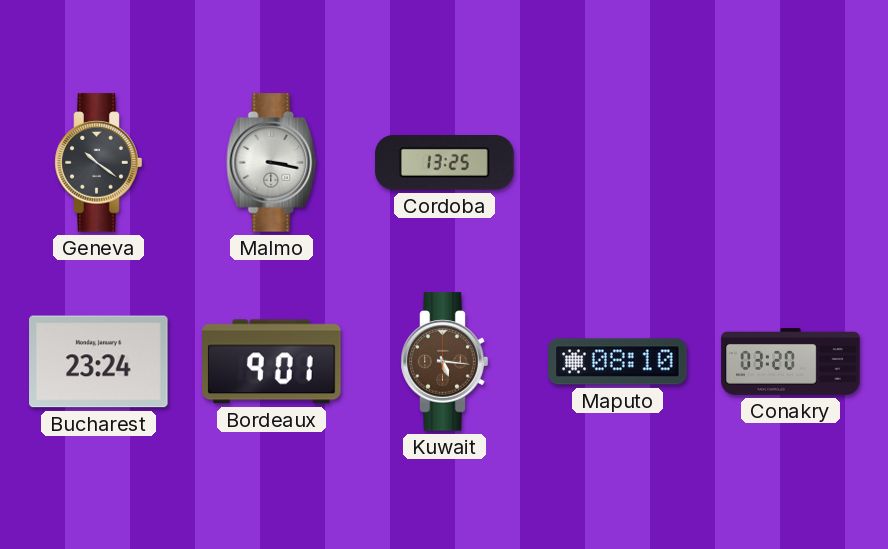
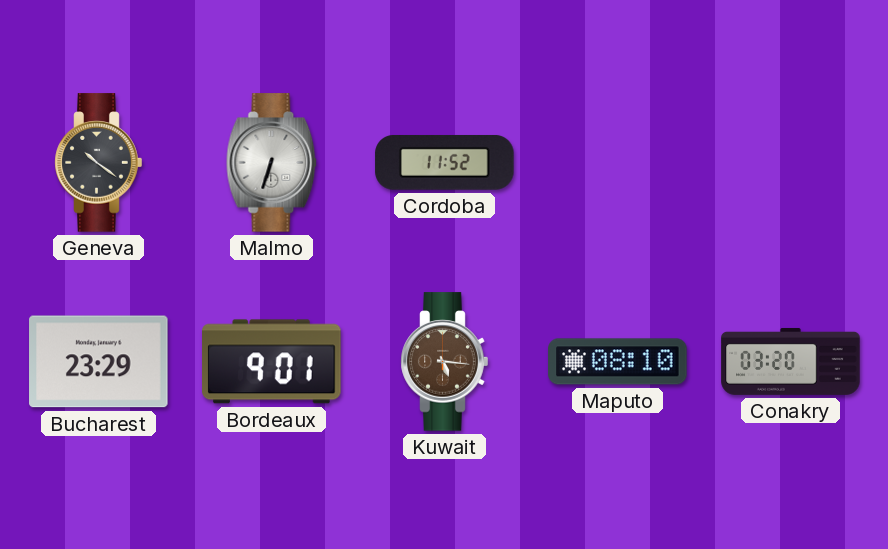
Malmo: 3:17 -> 6:33 (272, 163)
Cordoba: 13:25 -> 11:52 (445, 163)
Bucharest: 23:24 -> 23:29 (99, 362)
